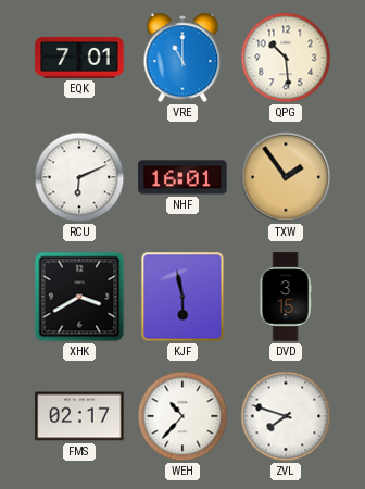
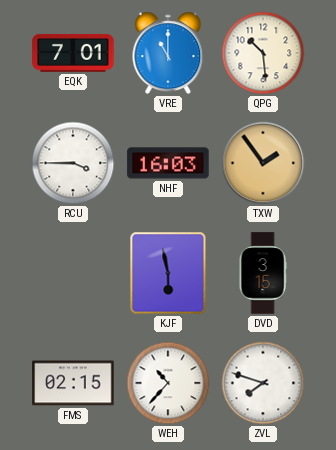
RCU: 6:11 -> 3:45 (73, 163)
NHF: 16:01 -> 16:03 (168, 163)
XHK: 3:40 -> none (79, 297)
FMS: 02:17 -> 02:15 (73, 383)
